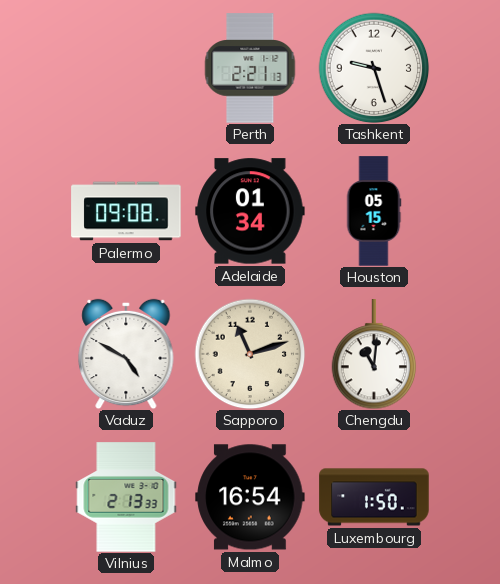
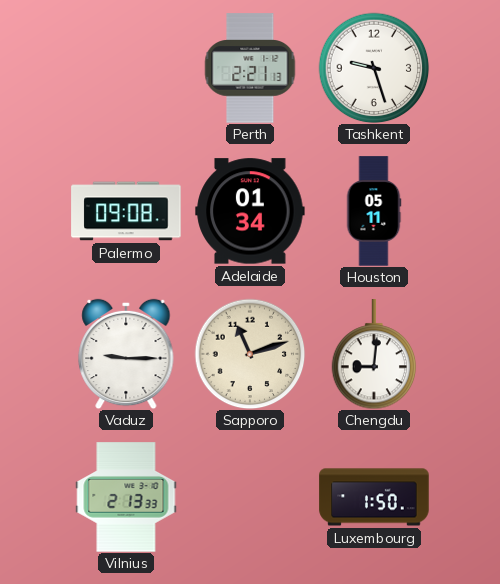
Houston: 05:15 -> 05:11 (374, 211)
Vaduz: 4:50 -> 9:15 (126, 354)
Chengdu: 11:01 -> 9:01 (374, 354)
Malmo: 16:54 -> none (250, 497)
